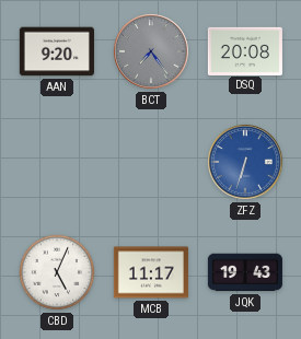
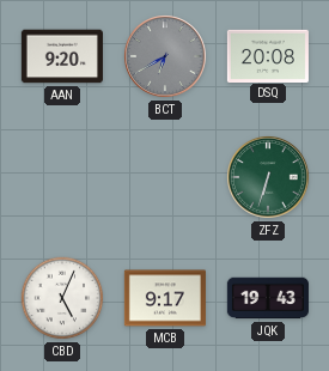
BCT: 7:24 -> 6:40 (166, 57)
ZFZ dial: blue -> green (269, 178)
MCB: 11:17 -> 9:17 (165, 298)
